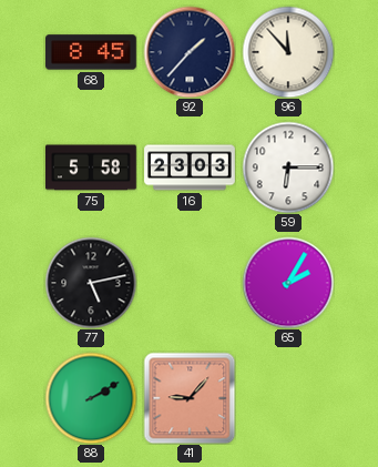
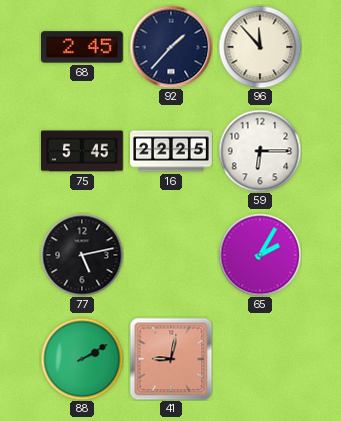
68: 8:45 -> 2:45 (83, 47)
75: 5:58 -> 5:45 (83, 151)
16: 23:03 -> 22:25 (171, 151)
41: 9:07 -> 9:02 (171, 359)
